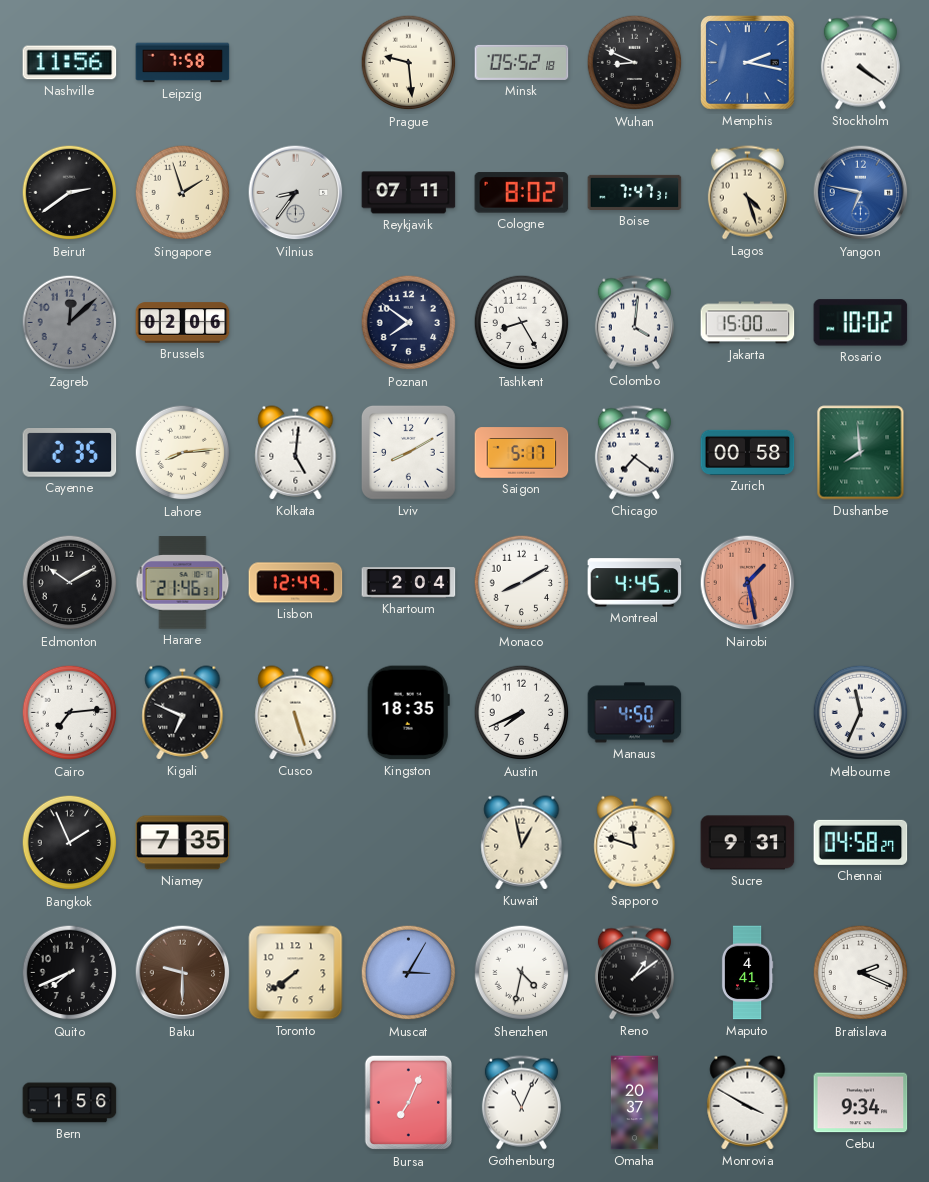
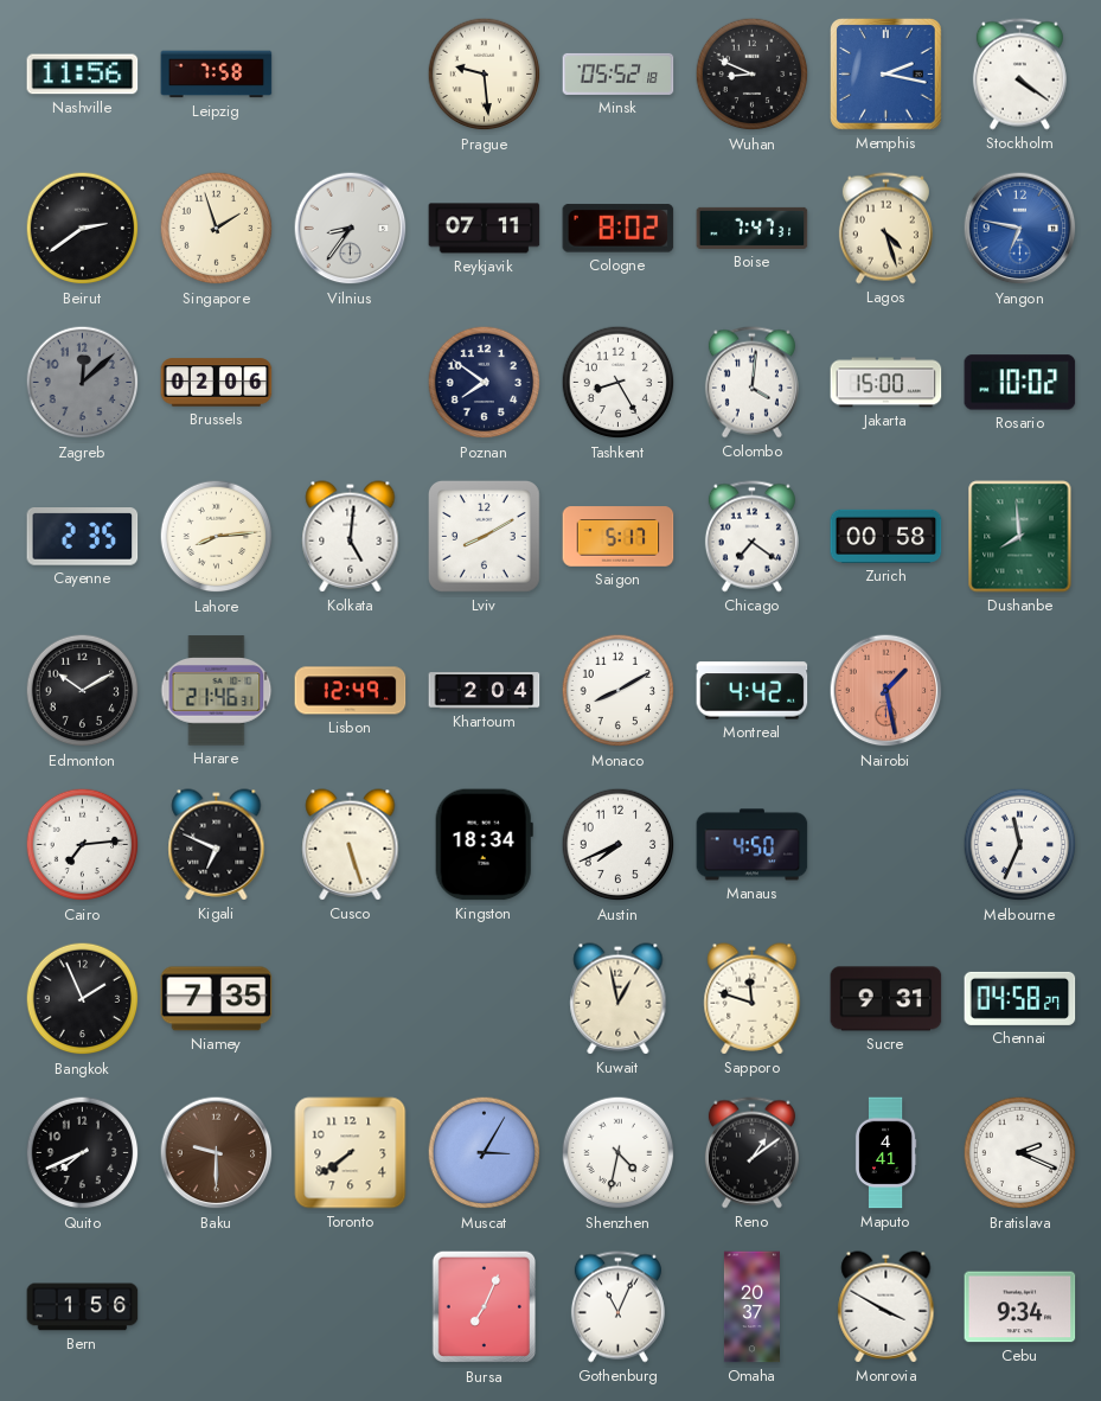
Montreal: 4:45 -> 4:42 (753, 691)
Kingston: 18:35 -> 18:34 (484, 845)
